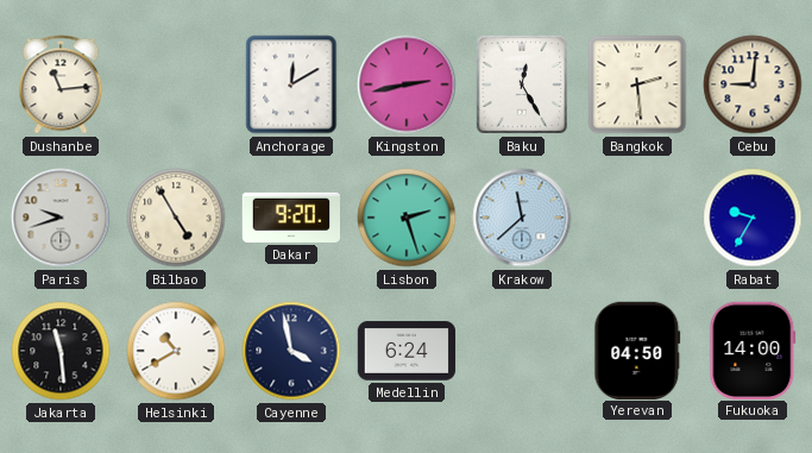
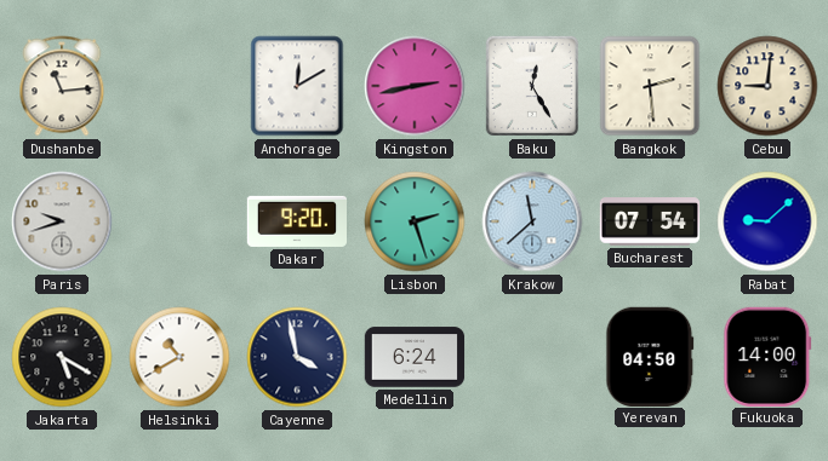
Bilbao: 4:55 -> none (176, 218)
Bucharest: none -> 07:54 (650, 221)
Rabat: 9:35 -> 9:08 (767, 221)
Jakarta: 11:29 -> 5:20 (62, 357)
